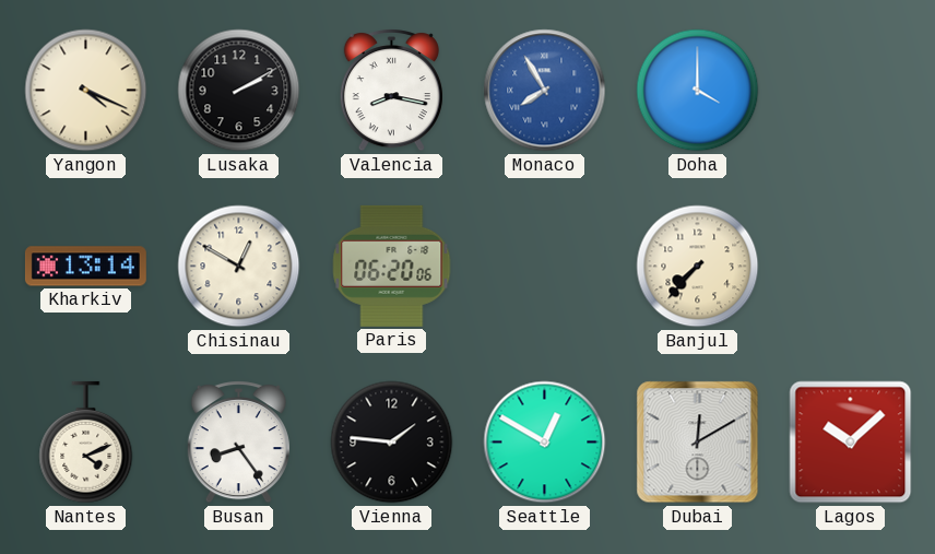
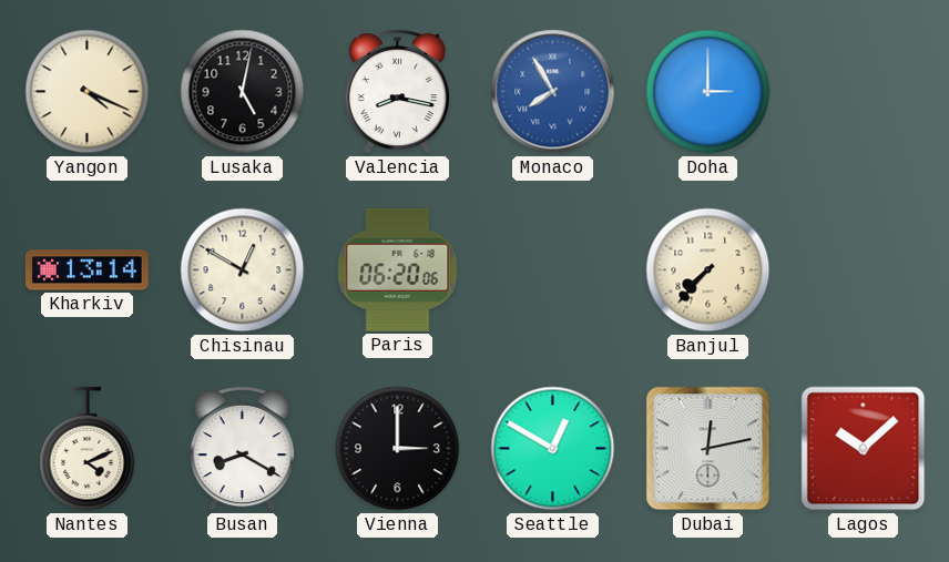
Lusaka: 2:10 -> 5:02 (243, 92)
Doha: 4:00 -> 3:00 (708, 92)
Busan: 8:24 -> 8:20 (242, 449)
Vienna: 1:46 -> 3:00 (398, 449)
Dubai: 12:10 -> 12:13 (708, 449)
